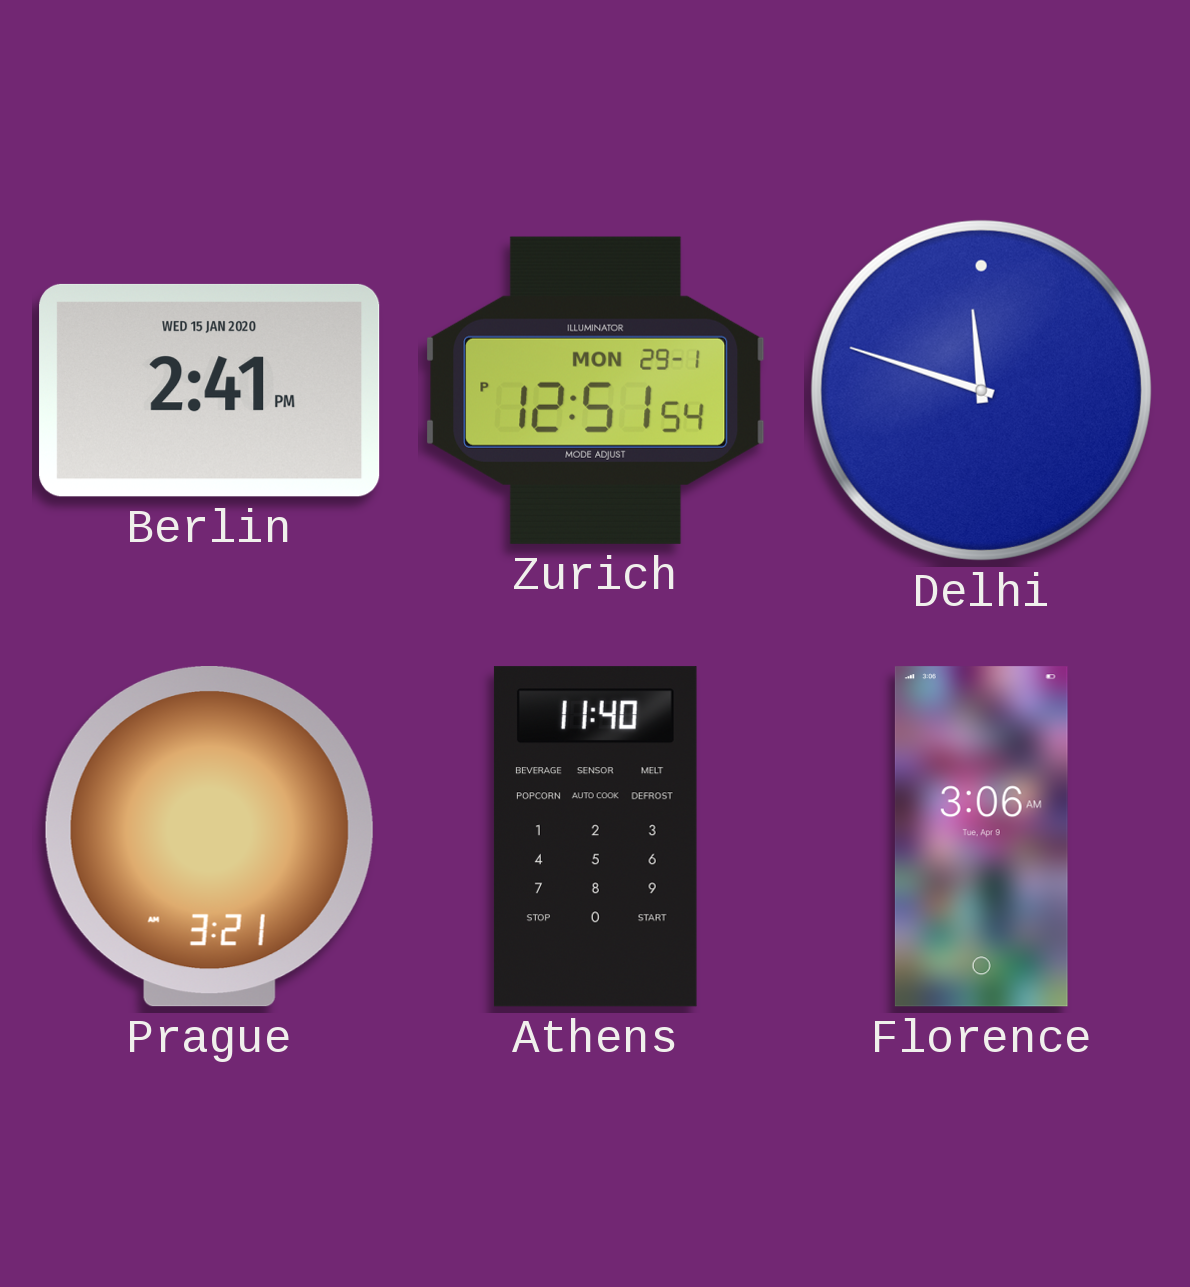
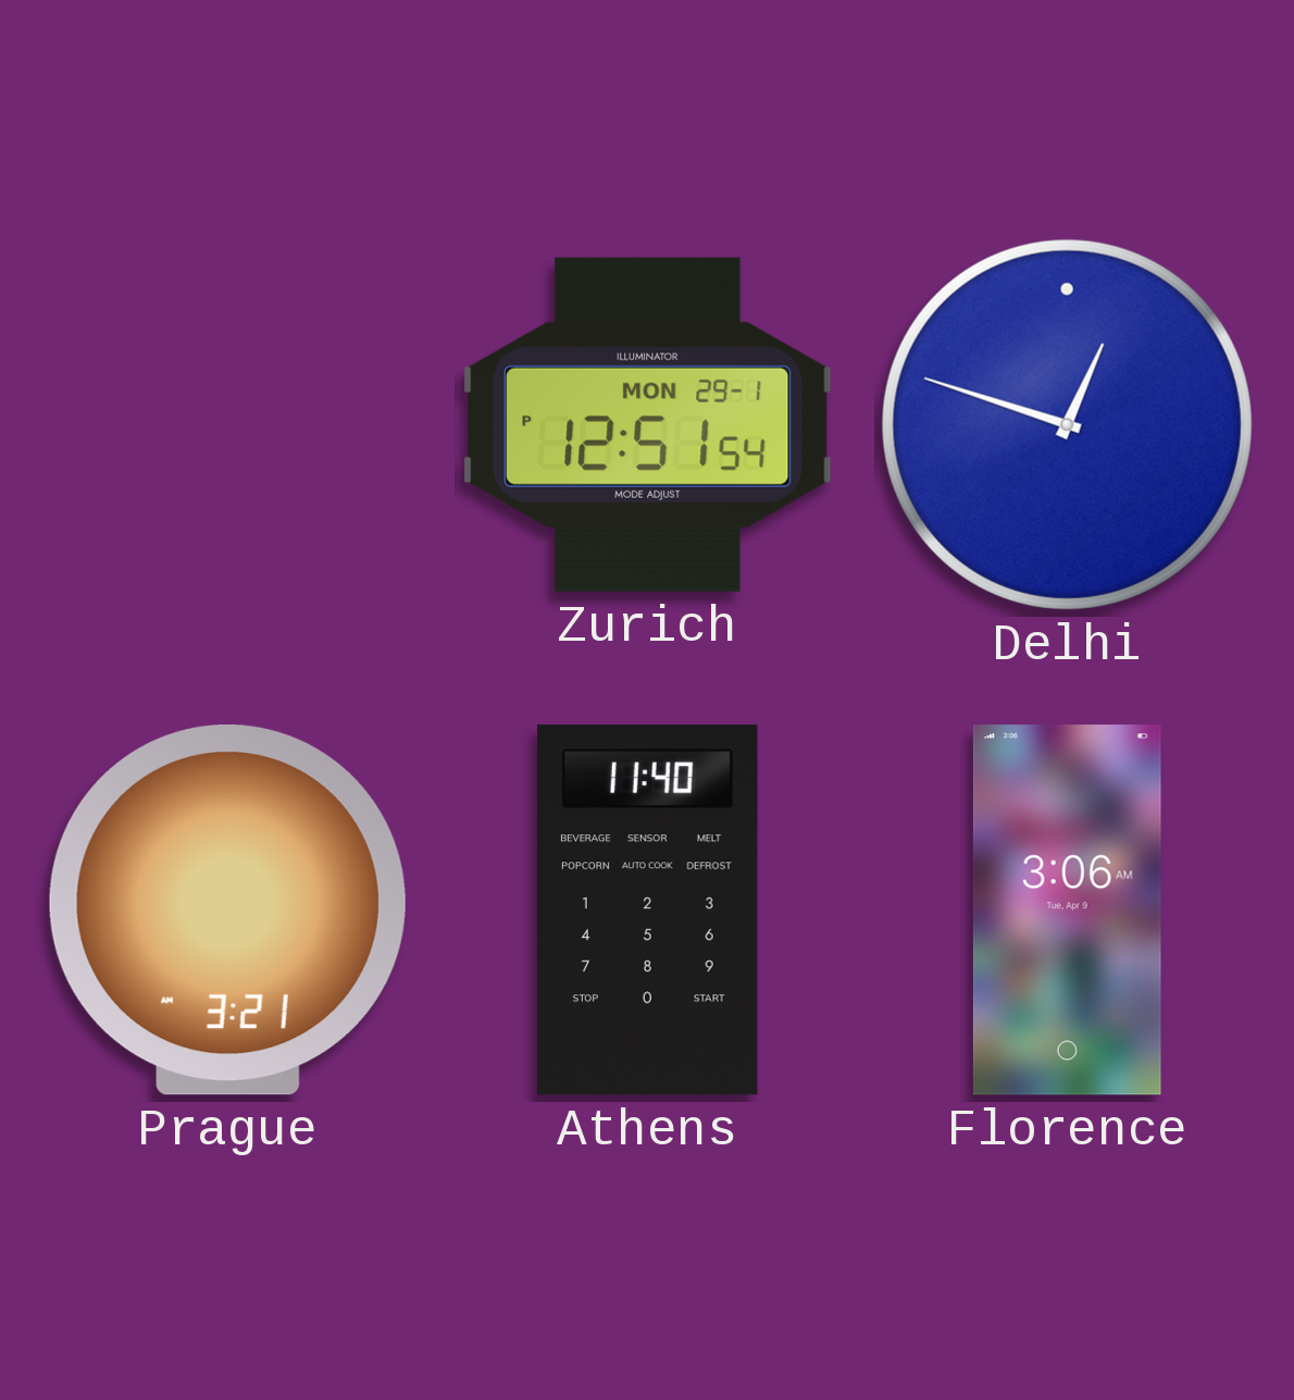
Berlin: 2:41 -> none (210, 390)
Delhi: 11:48 -> 12:48 (1067, 424)
